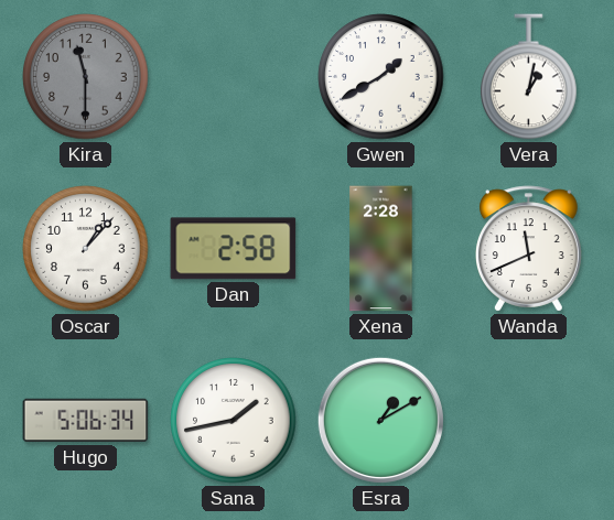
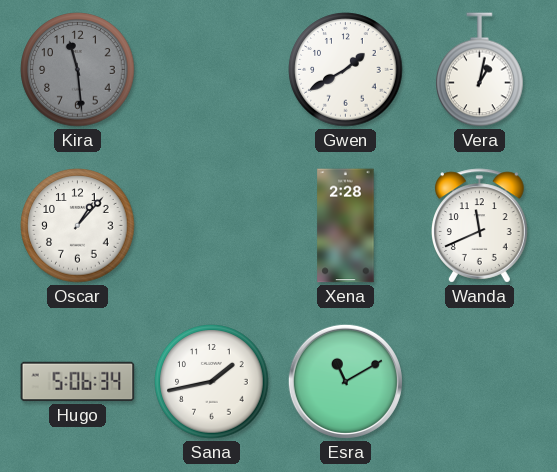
Kira: 11:30 -> 11:29 (78, 70)
Dan: 2:58 -> none (234, 249)
Esra: 1:10 -> 11:10 (345, 381)
